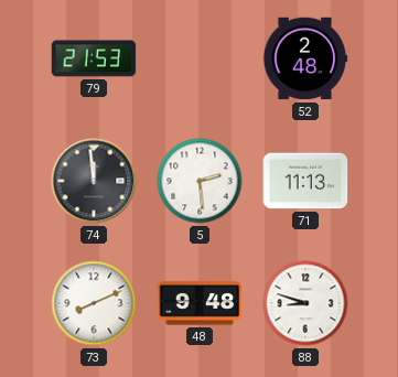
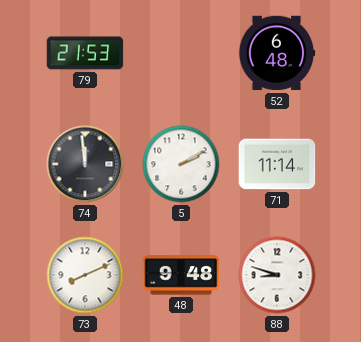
52: 2:48 -> 6:48 (277, 53)
5: 2:29 -> 2:10 (181, 164)
71: 11:13 -> 11:14 (277, 164)
